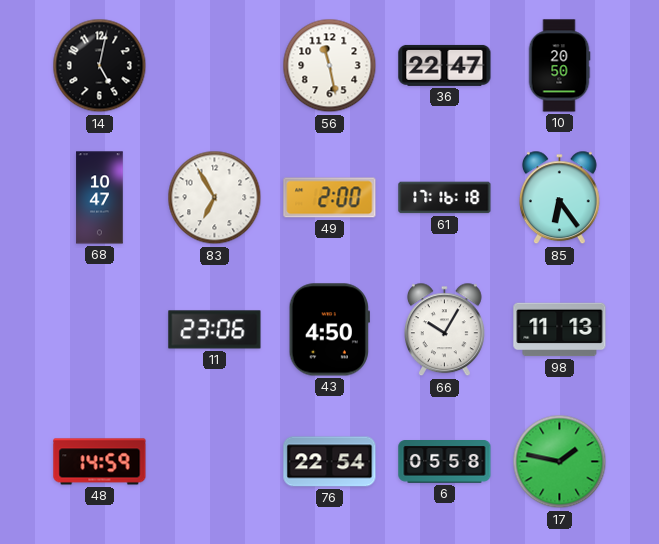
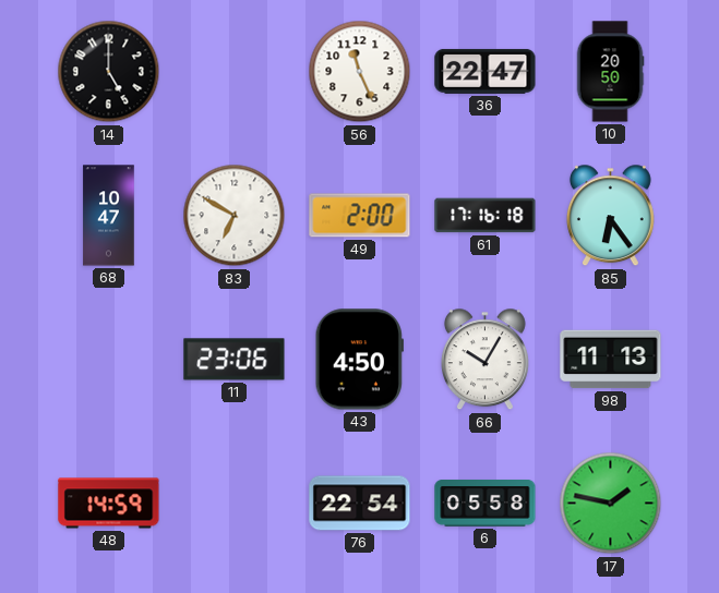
14: 5:02 -> 5:00 (109, 72)
56: 11:28 -> 11:26 (360, 72)
83: 6:55 -> 6:50 (235, 216)
